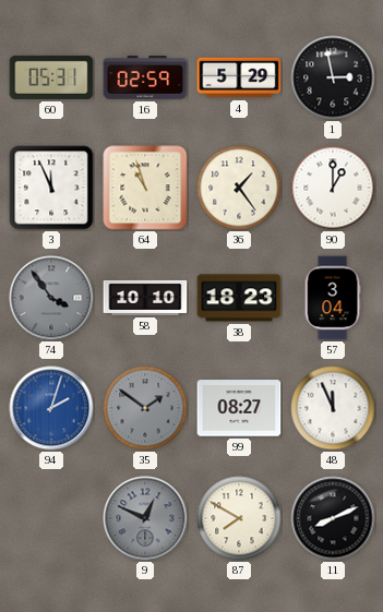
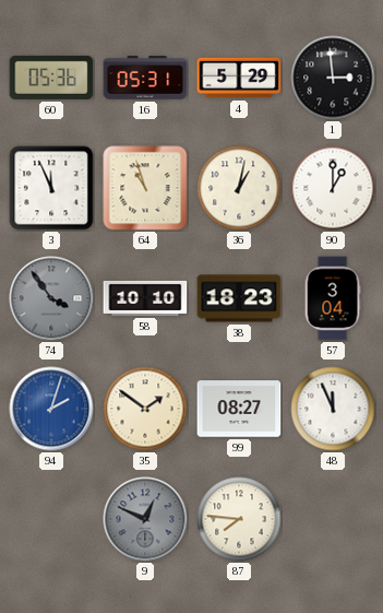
60: 05:31 -> 05:36 (51, 78)
16: 02:59 -> 05:31 (145, 78)
1: 2:58 -> 2:59 (333, 78)
36: 1:24 -> 1:02 (239, 188)
35 dial: grey -> cream (145, 409)
87: 7:50 -> 7:46 (239, 519)
11: 8:11 -> none (333, 518)
